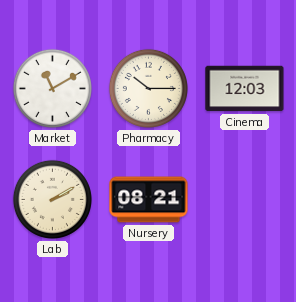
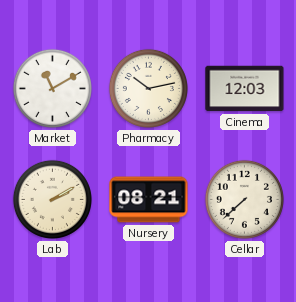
Pharmacy: 10:15 -> 10:13 (148, 88)
Cellar: none -> 7:38 (244, 199)
